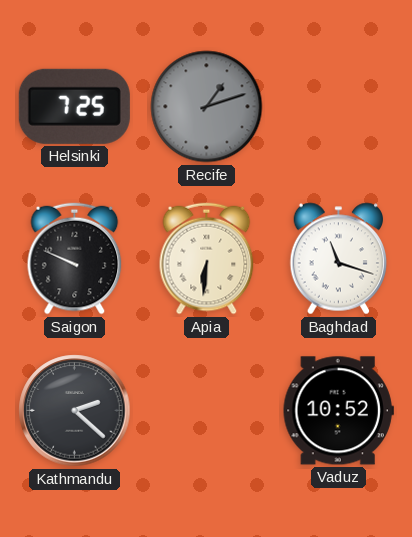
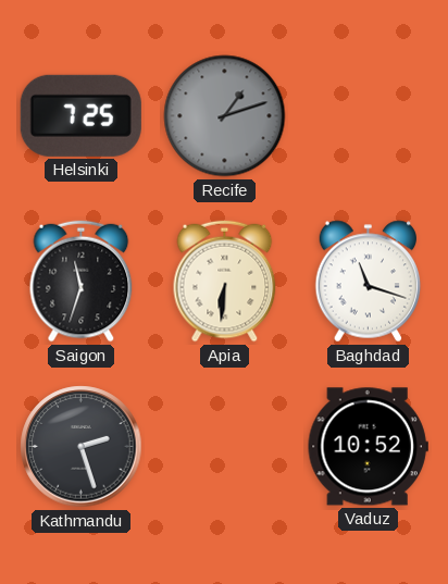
Saigon: 9:49 -> 11:33 (82, 282)
Kathmandu: 2:22 -> 2:27 (82, 447)
